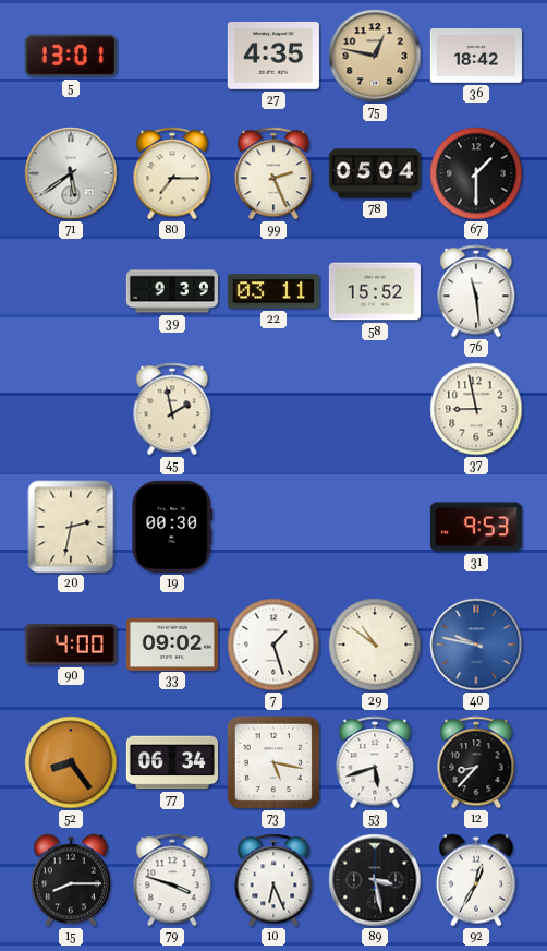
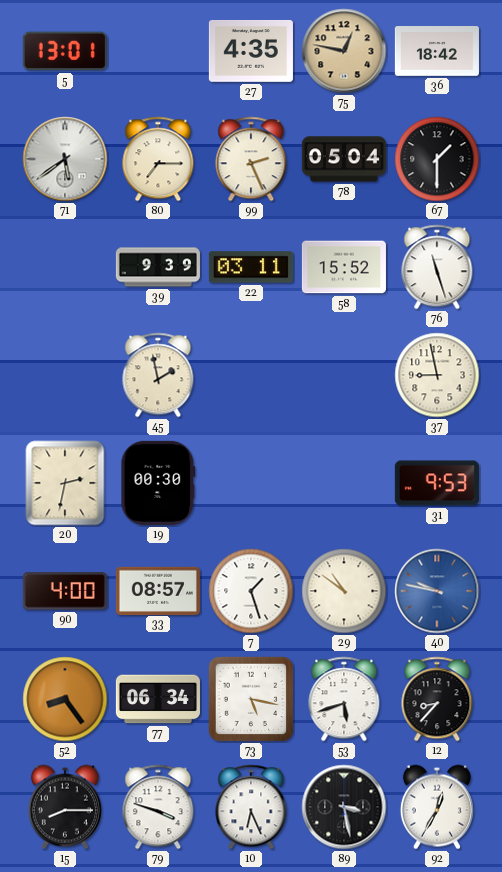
76: 11:29 -> 11:27 (437, 267)
33: 09:02 -> 08:57 (158, 590)
